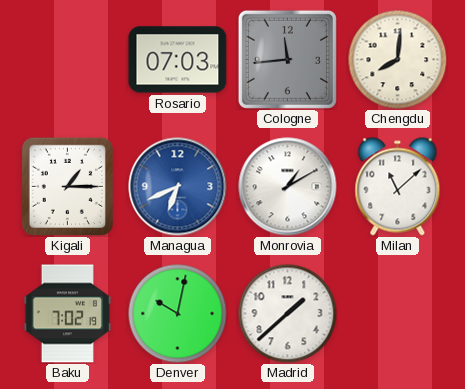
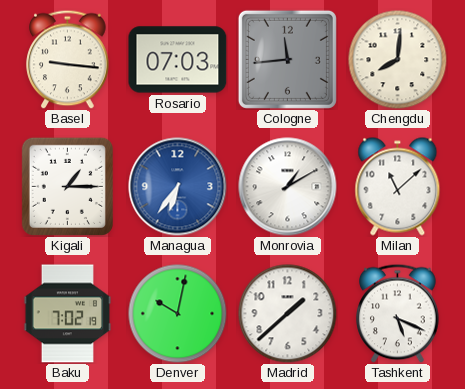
Basel: none -> 9:16 (68, 59)
Managua: 6:41 -> 6:36 (178, 187)
Tashkent: none -> 5:19 (398, 313)
